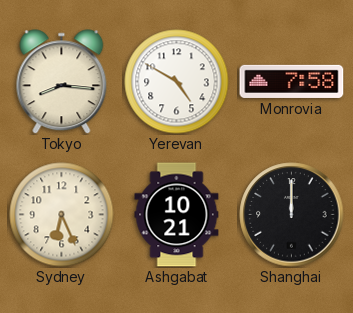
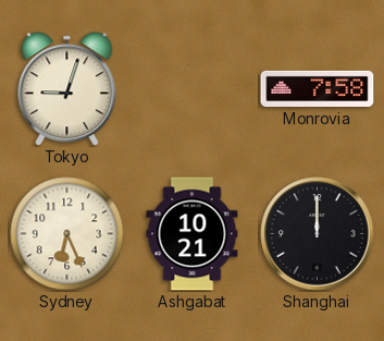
Tokyo: 8:16 -> 9:03 (67, 89)
Yerevan: 4:50 -> none (177, 82)
